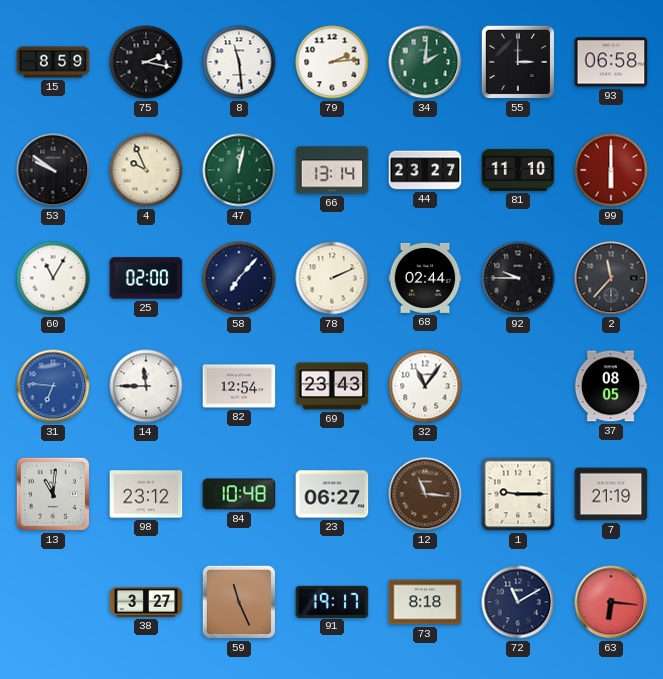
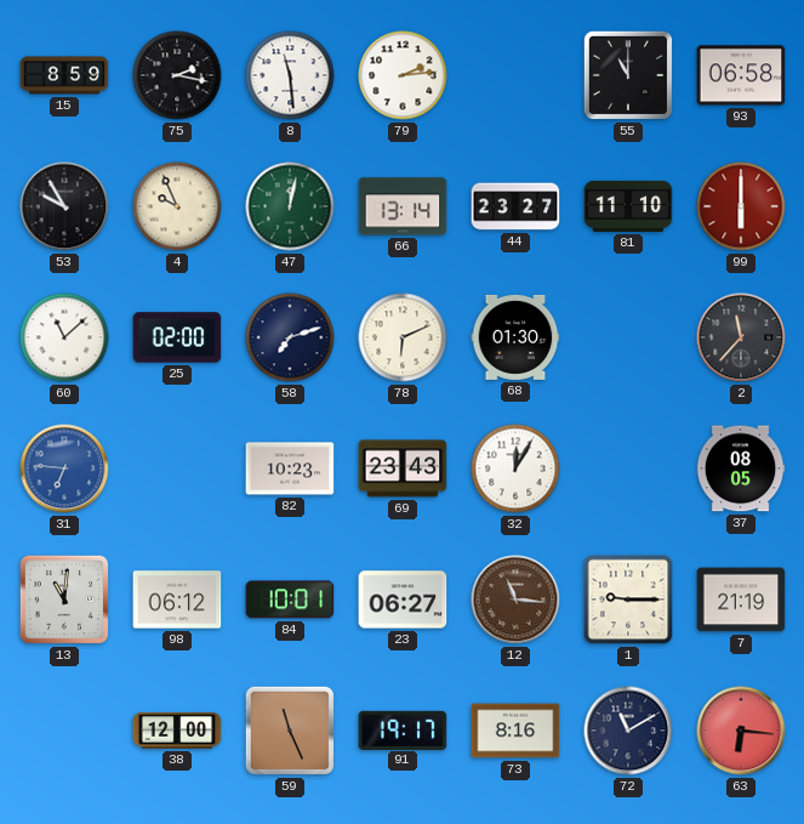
34: 2:01 -> none (425, 62)
55: 3:00 -> 11:00 (628, 75)
53: 9:51 -> 9:55 (64, 206)
60: 11:05 -> 11:08 (64, 337)
58: 7:07 -> 7:12 (290, 337)
78: 2:11 -> 6:11 (403, 337)
68: 02:44 -> 01:30 (515, 337)
92: 9:45 -> none (518, 278)
14: 11:45 -> none (146, 386)
82: 12:54 -> 10:23 (290, 468)
32: 11:06 -> 12:05 (515, 468)
98: 23:12 -> 06:12 (177, 599)
84: 10:48 -> 10:01 (290, 599)
38: 3:27 -> 12:00 (177, 731)
73: 8:18 -> 8:16 (515, 731)
